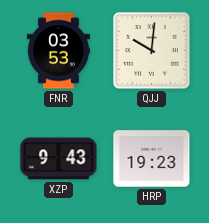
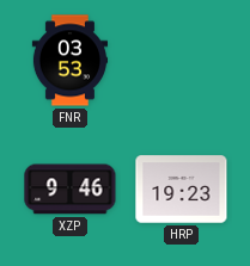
QJJ: 10:01 -> none (152, 51)
XZP: 9:43 -> 9:46 (71, 190)
